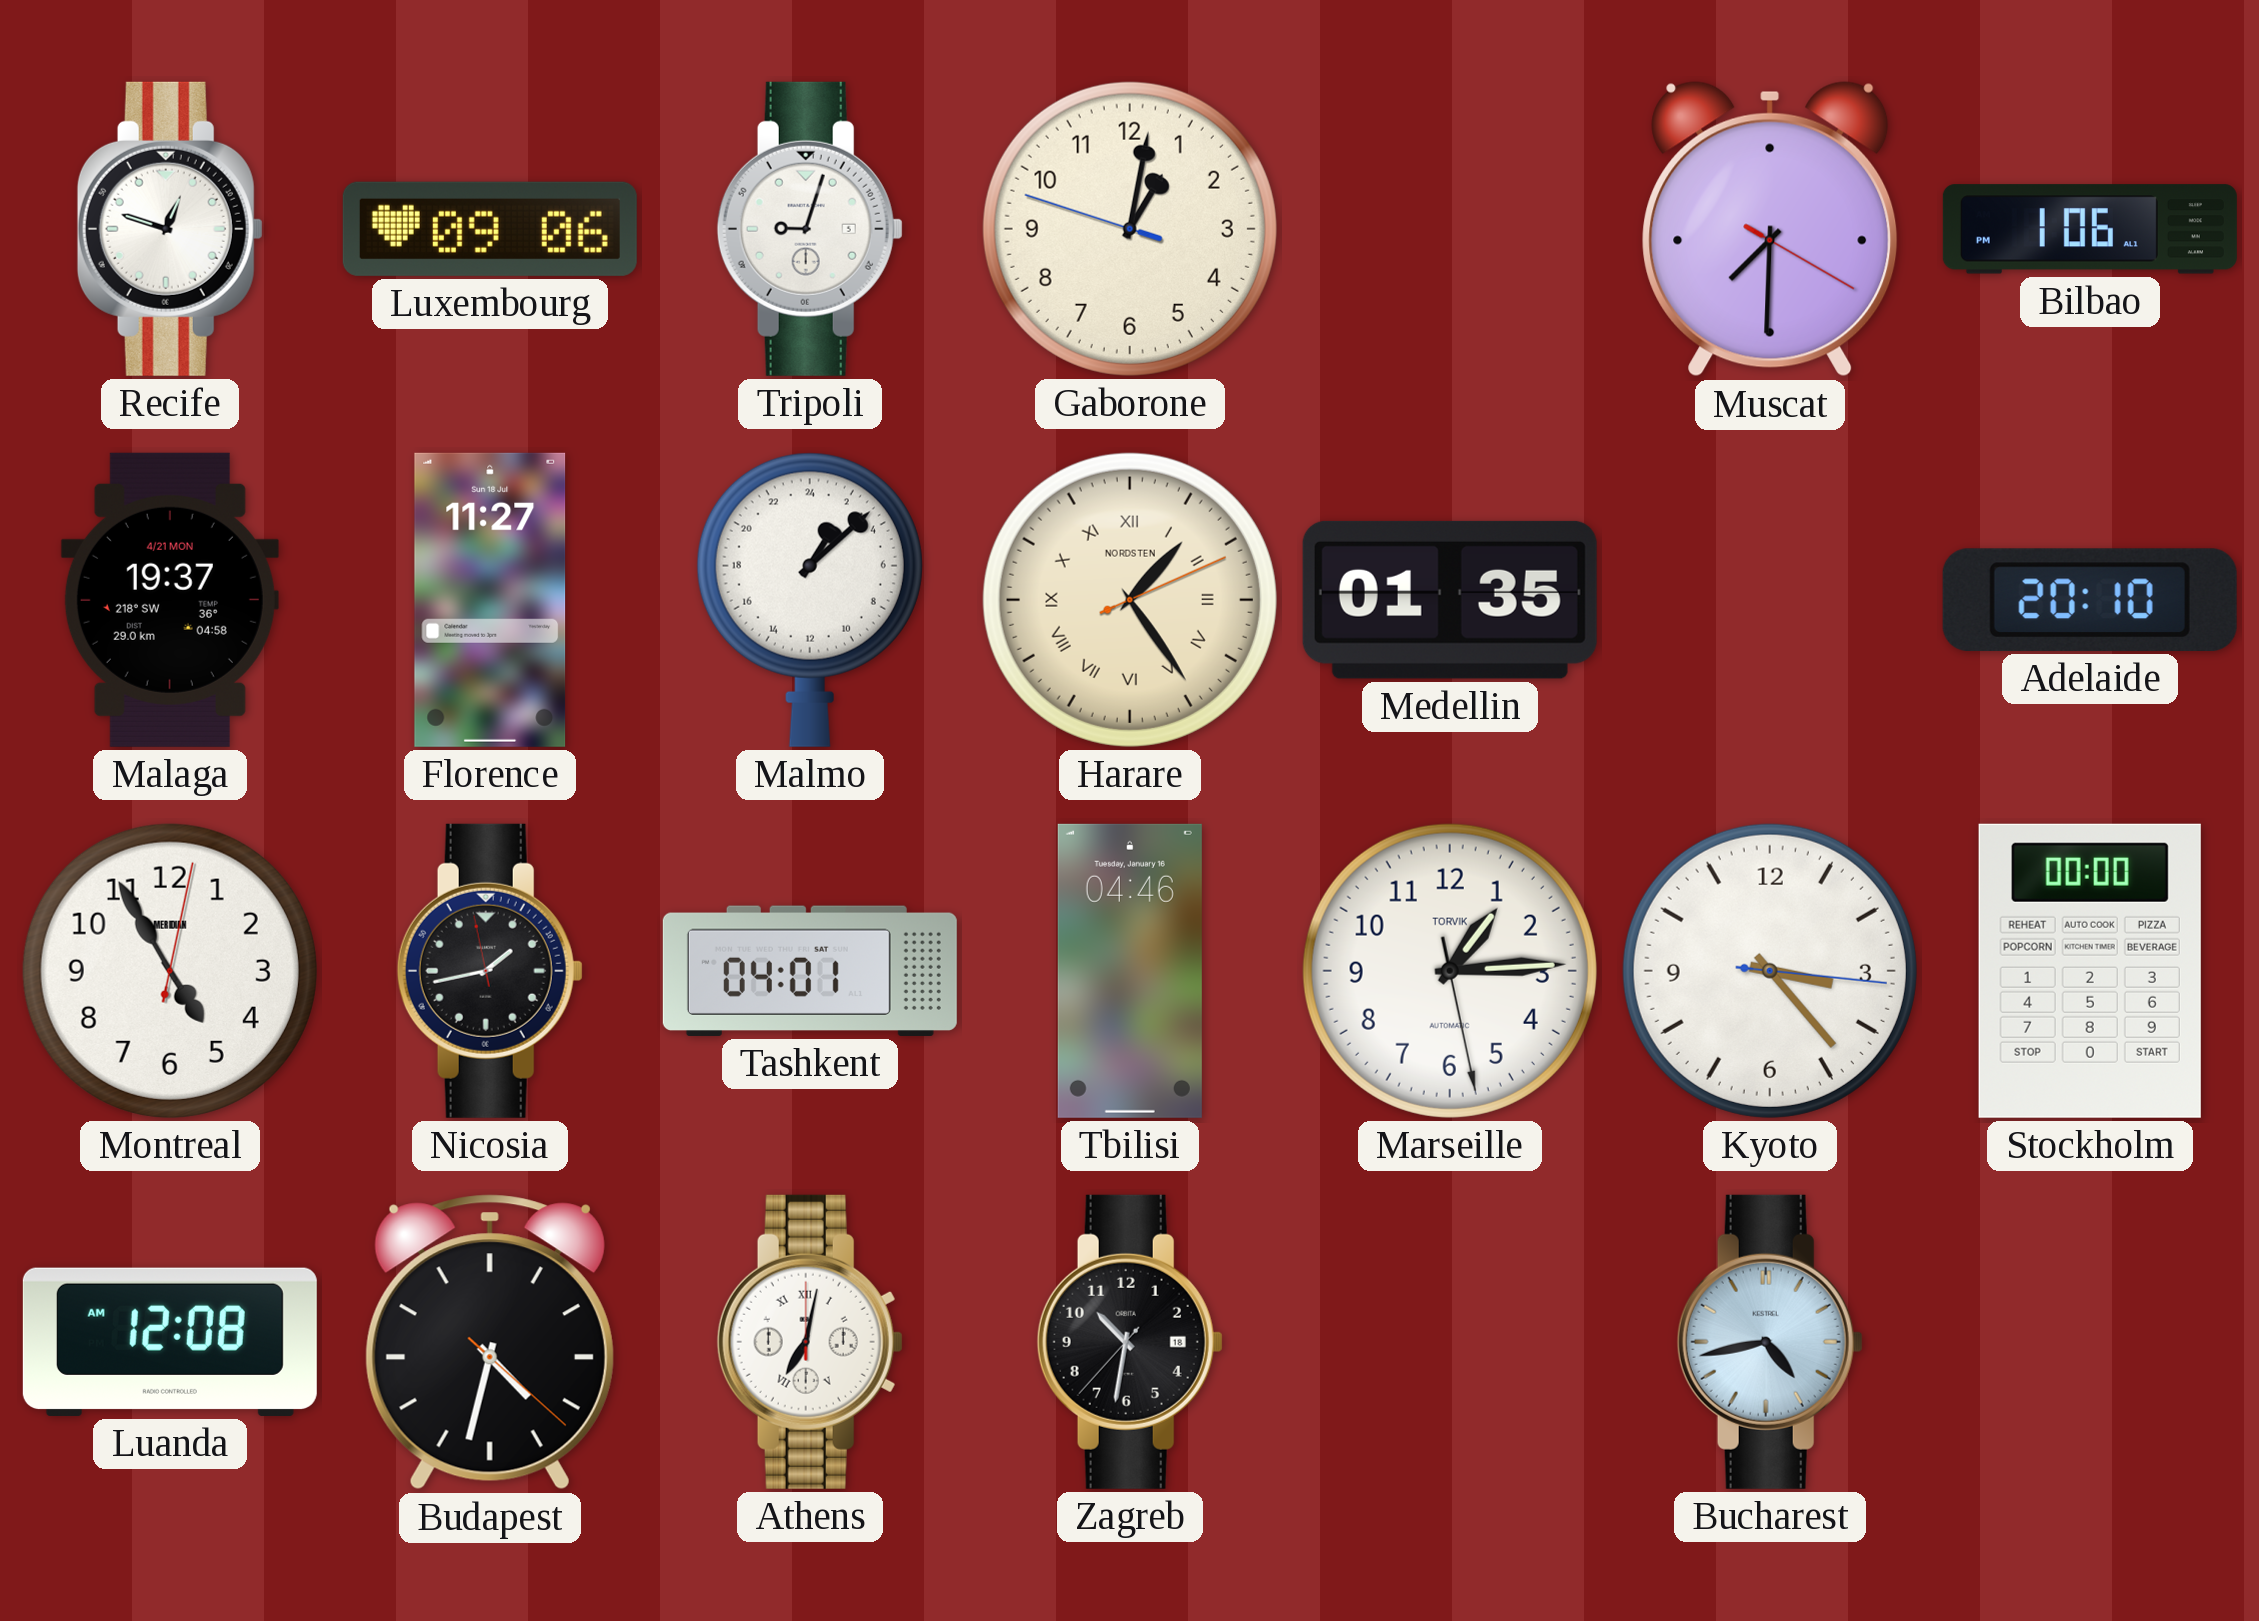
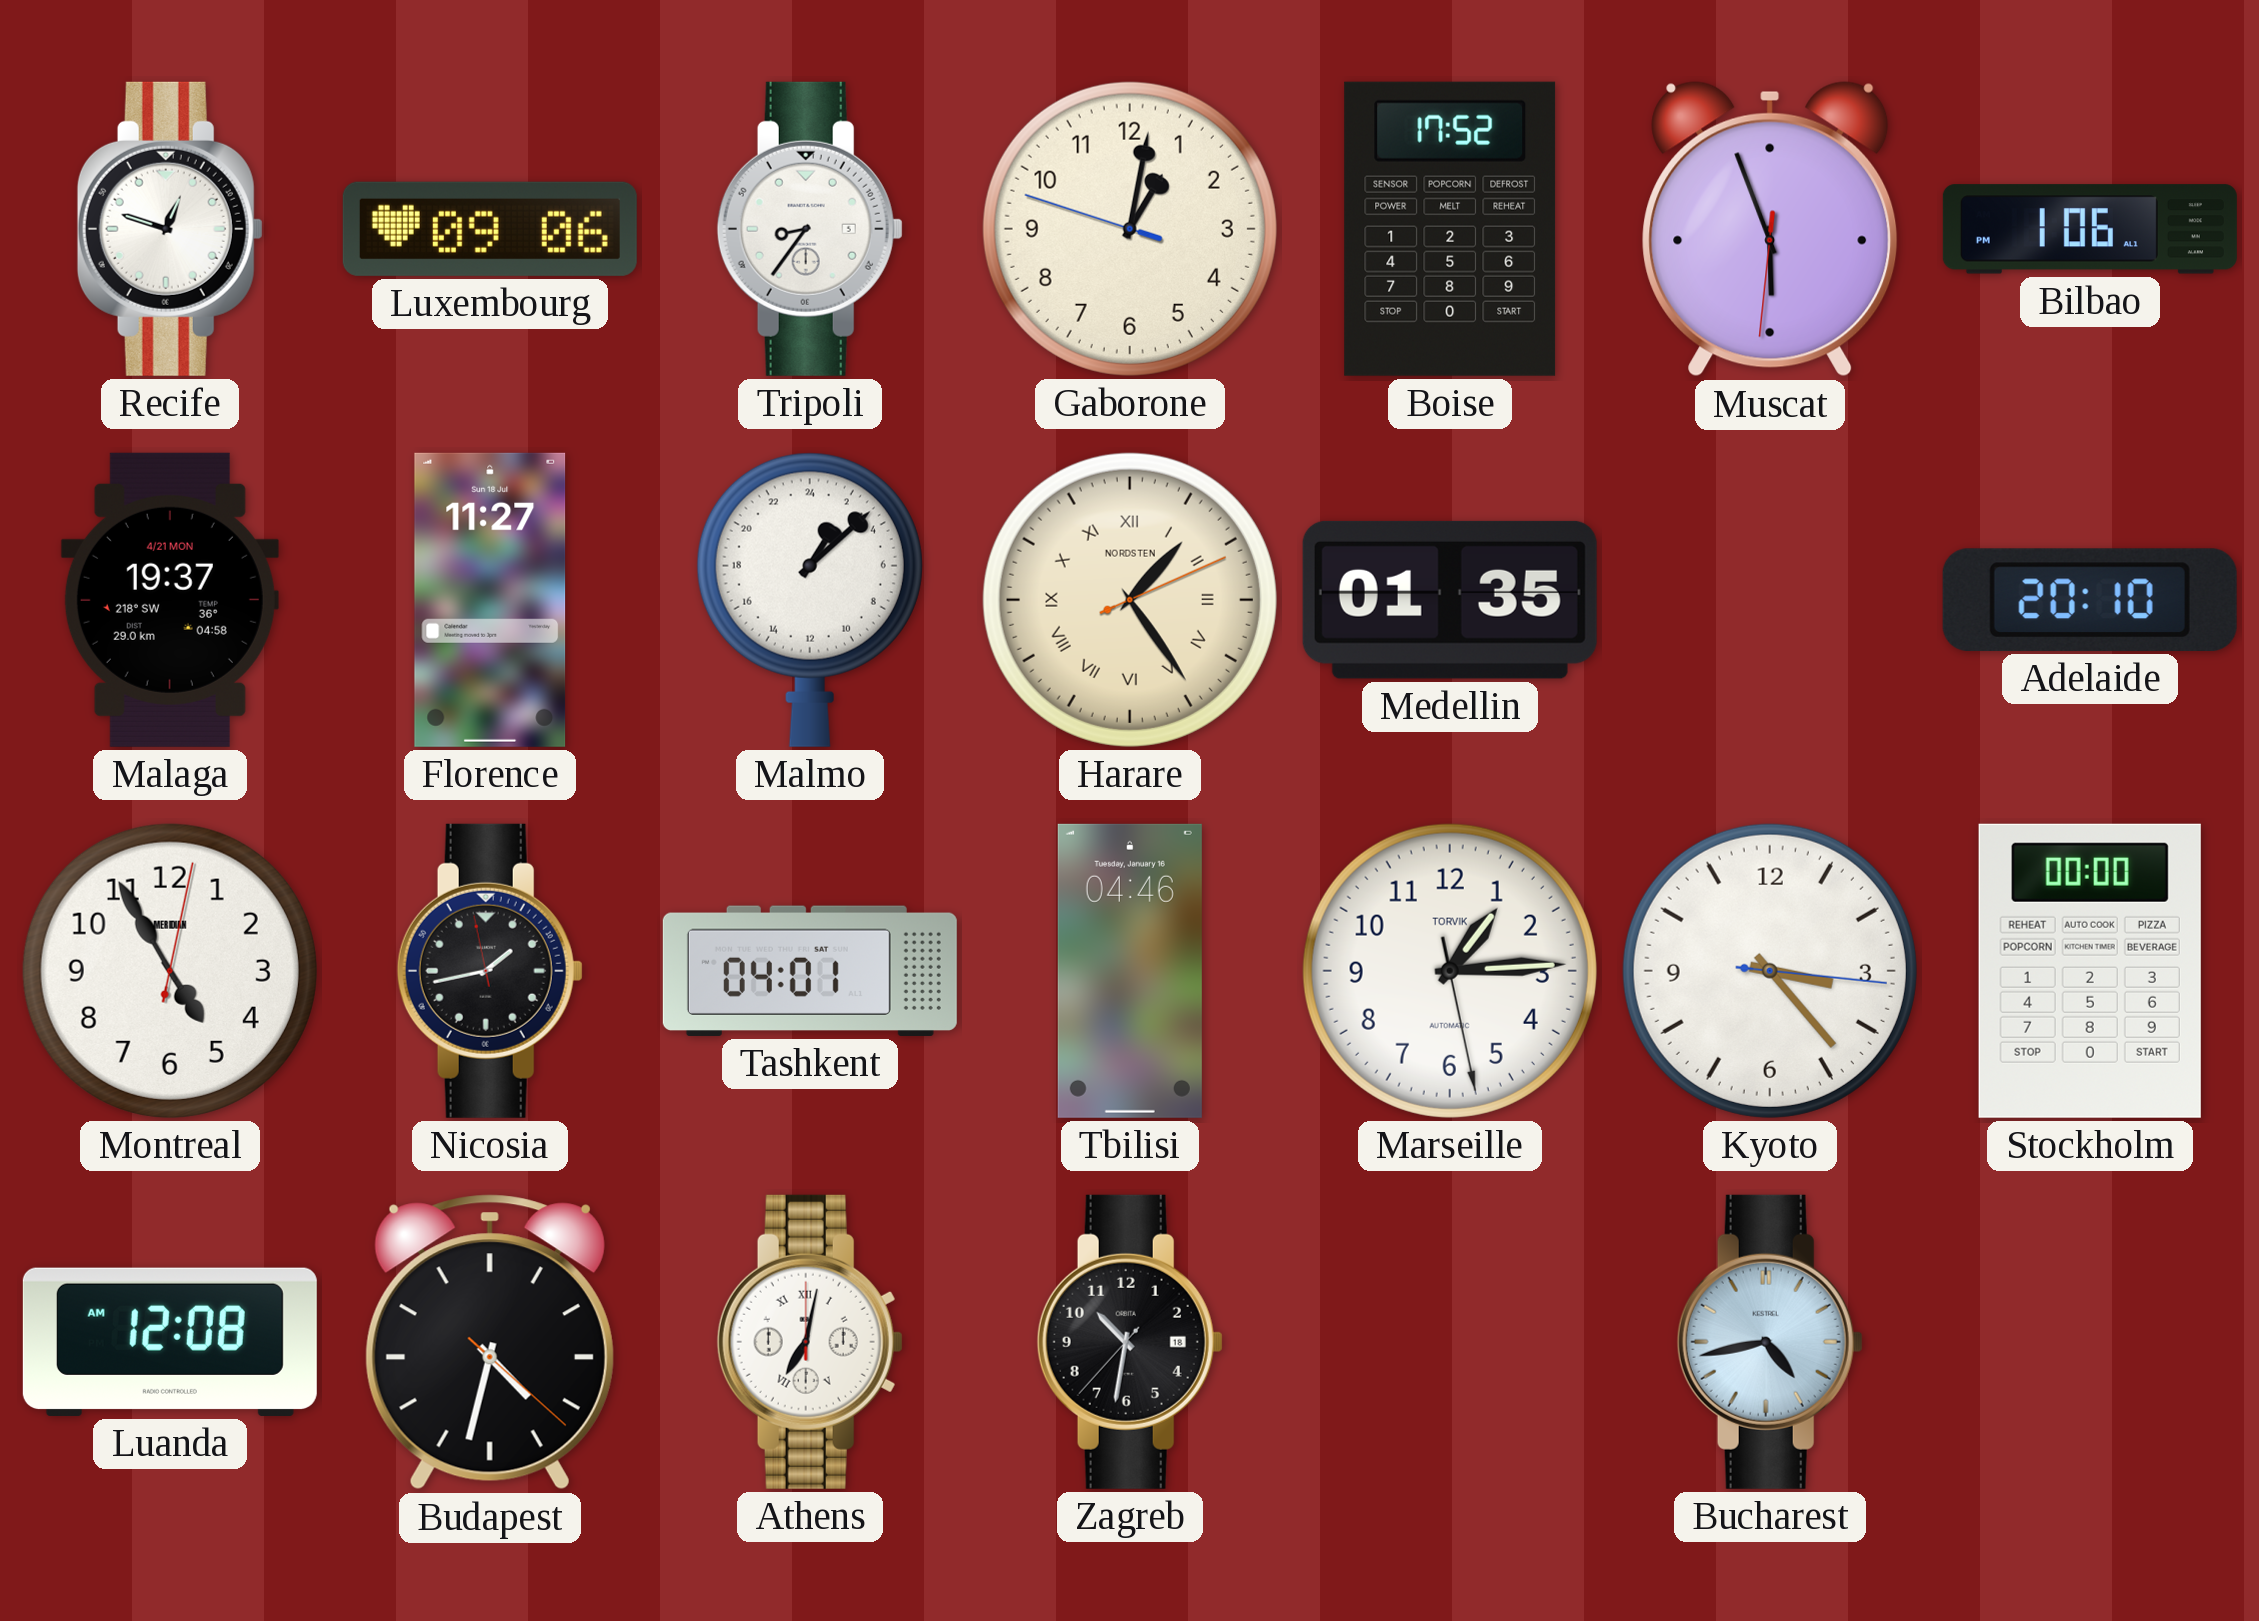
Tripoli: 9:03 -> 8:36 (810, 229)
Boise: none -> 17:52 (1450, 229)
Muscat: 7:30 -> 5:56 (1770, 229)
